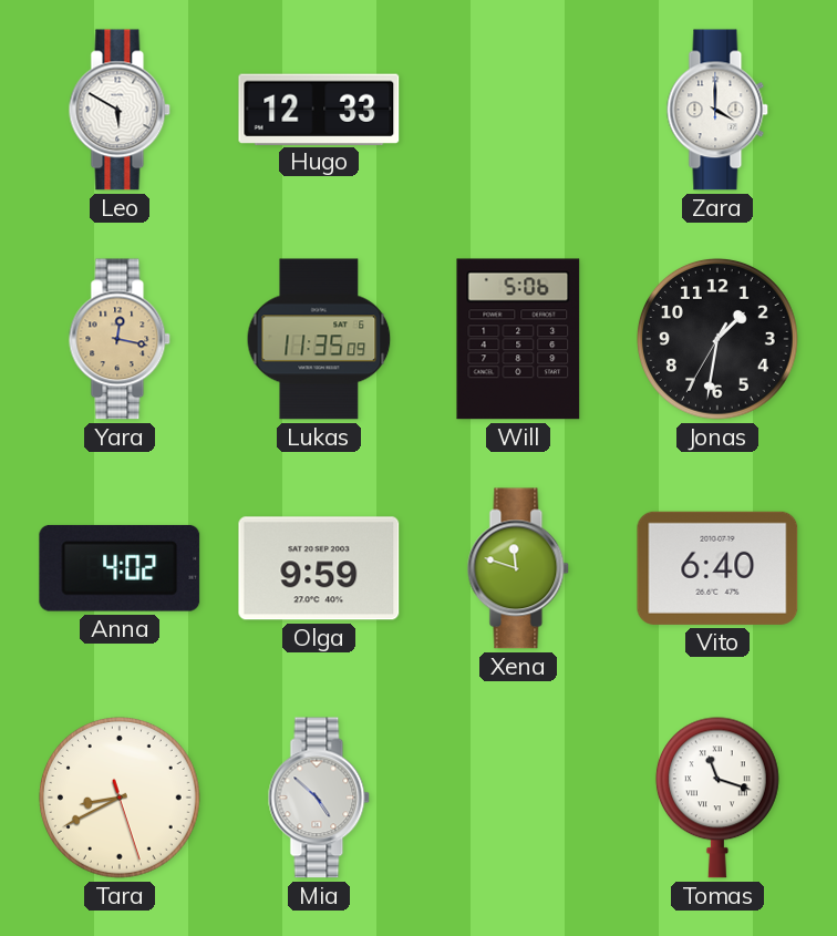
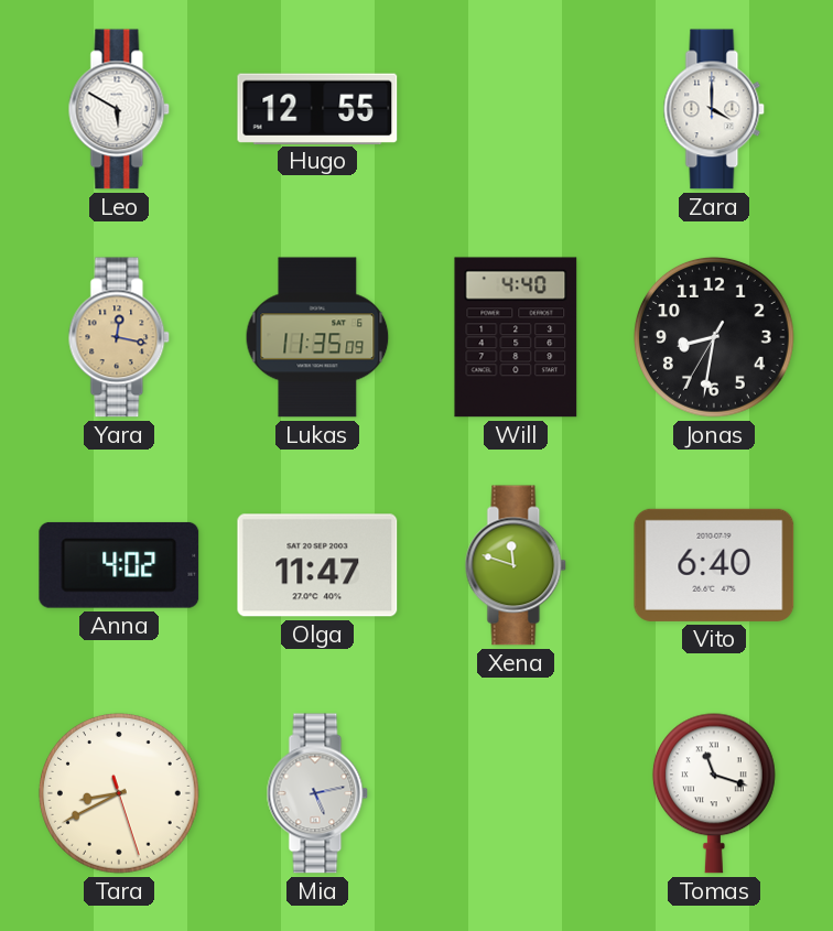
Hugo: 12:33 -> 12:55 (317, 108)
Will: 5:06 -> 4:40 (516, 337)
Jonas: 1:31 -> 8:31 (714, 337)
Olga: 9:59 -> 11:47 (317, 565)
Mia: 4:52 -> 5:13 (317, 793)
